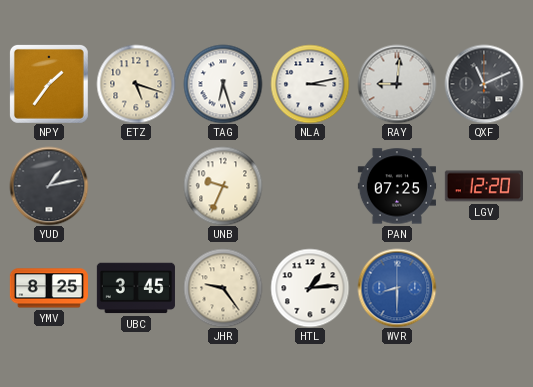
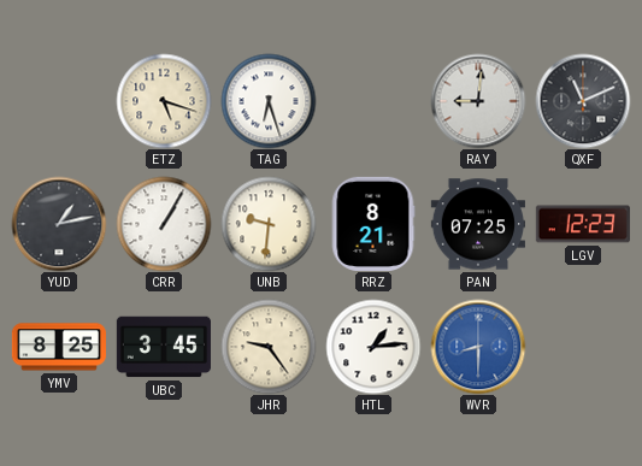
NPY: 1:36 -> none (49, 84)
NLA: 3:13 -> none (310, 84)
CRR: none -> 1:05 (164, 224)
UNB: 9:34 -> 9:31 (269, 224)
RRZ: none -> 8:21 (373, 224)
LGV: 12:20 -> 12:23 (582, 224)
